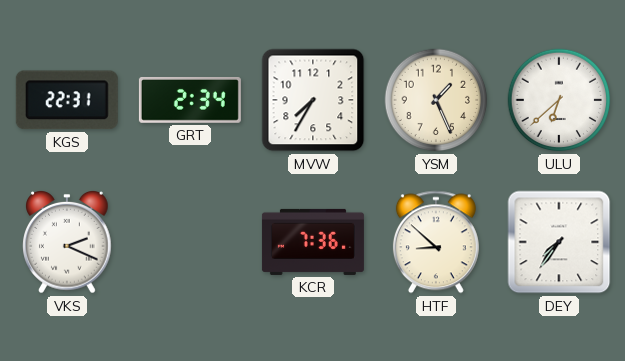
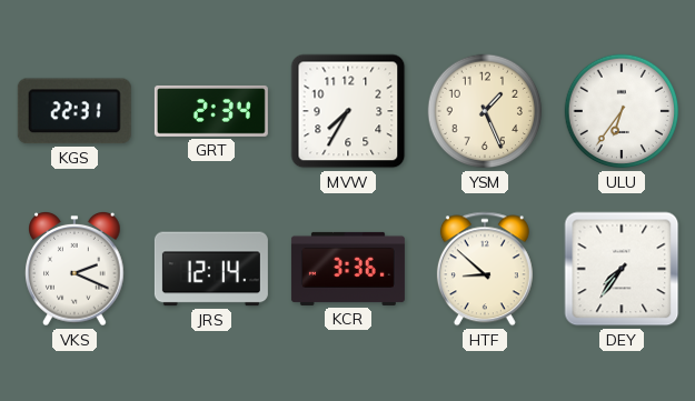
ULU: 6:38 -> 6:36 (622, 111)
JRS: none -> 12:14 (211, 269)
KCR: 7:36 -> 3:36 (348, 269)
